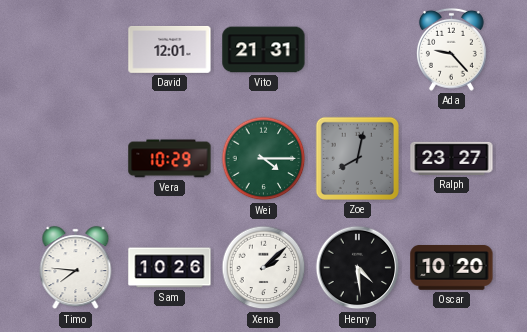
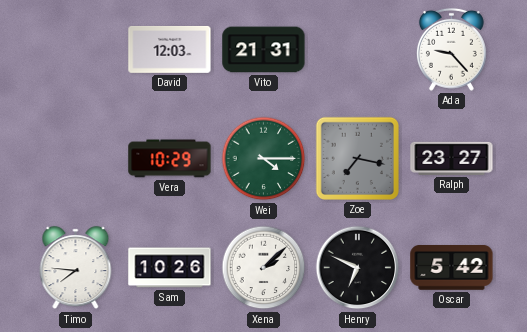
David: 12:01 -> 12:03 (170, 49)
Zoe: 8:02 -> 7:17 (357, 158)
Henry: 4:29 -> 6:49 (358, 268)
Oscar: 10:20 -> 5:42 (452, 268)
